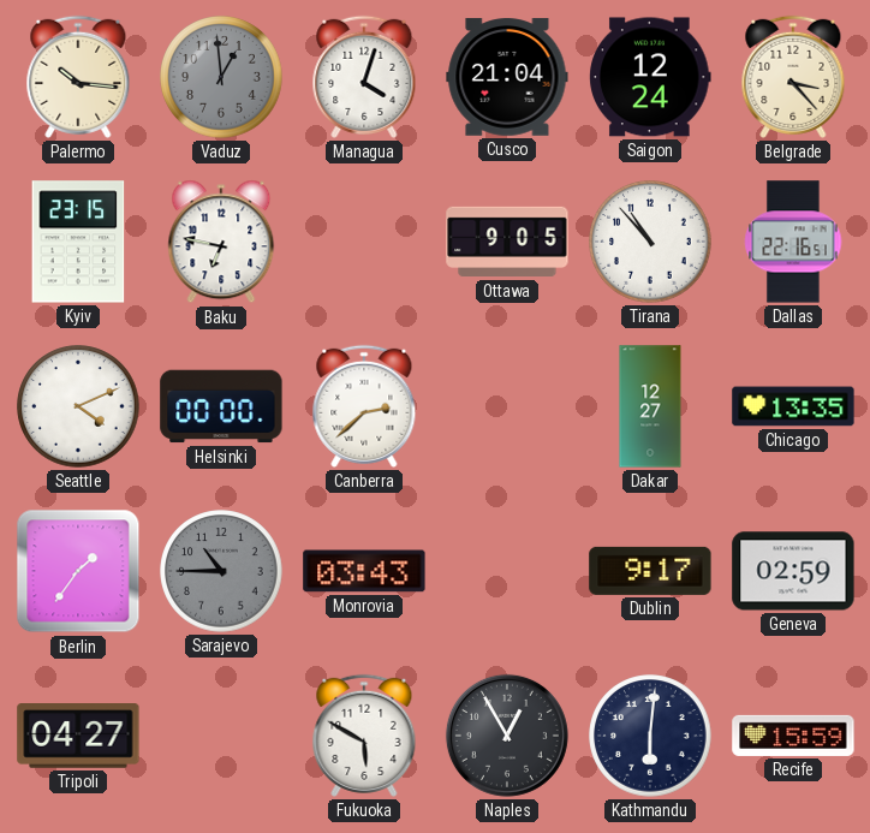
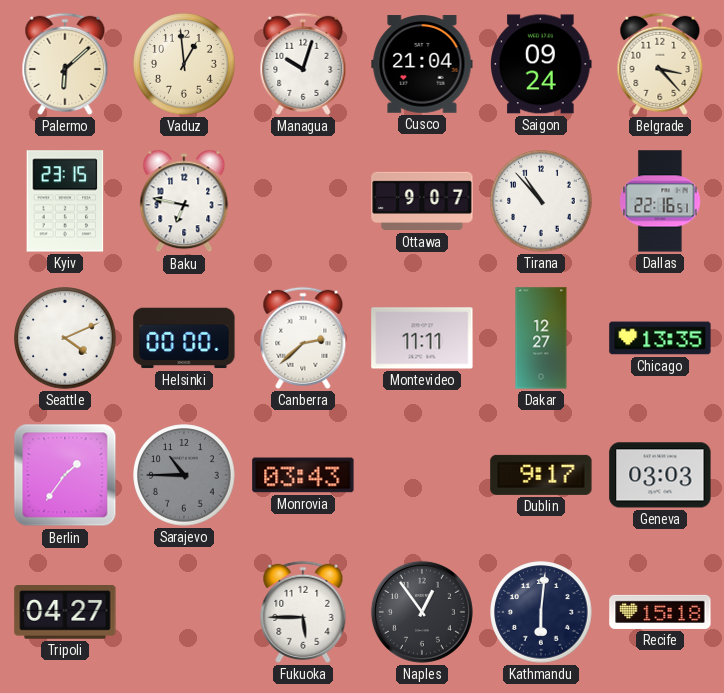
Palermo: 10:16 -> 6:08 (65, 64)
Vaduz dial: grey -> cream (184, 64)
Managua: 4:03 -> 10:03 (303, 64)
Saigon: 12:24 -> 09:24 (541, 64)
Ottawa: 9:05 -> 9:07 (422, 201)
Montevideo: none -> 11:11 (422, 338)
Geneva: 02:59 -> 03:03 (660, 475)
Fukuoka: 5:50 -> 5:45 (303, 612)
Naples: 12:55 -> 12:54 (422, 612)
Recife: 15:59 -> 15:18 (660, 612)
